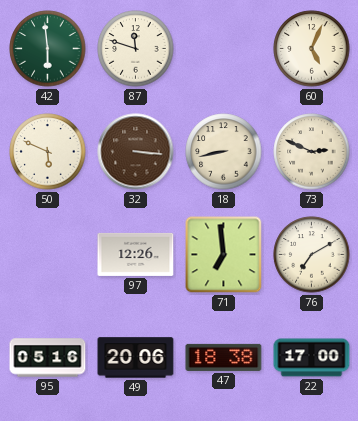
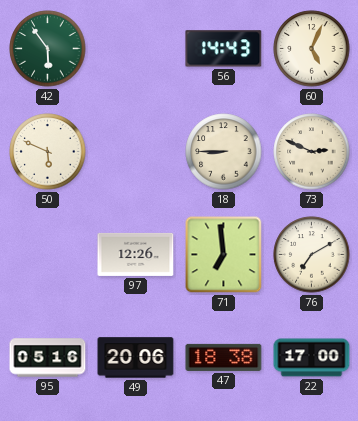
42: 5:59 -> 5:54 (48, 49)
87: 11:48 -> none (136, 49)
56: none -> 14:43 (224, 49)
32: 3:16 -> none (136, 152)
18: 8:43 -> 8:45 (224, 152)
